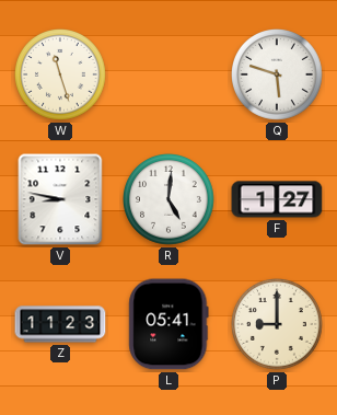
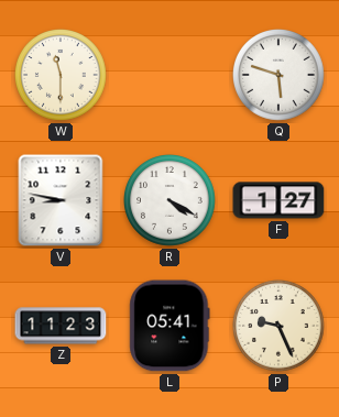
W: 11:27 -> 11:30 (62, 76)
R: 5:01 -> 4:20 (171, 201)
P: 9:00 -> 9:26 (280, 327)
